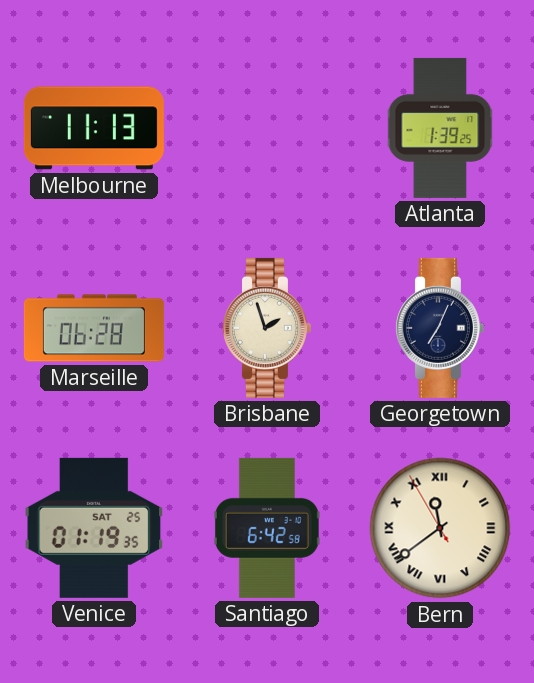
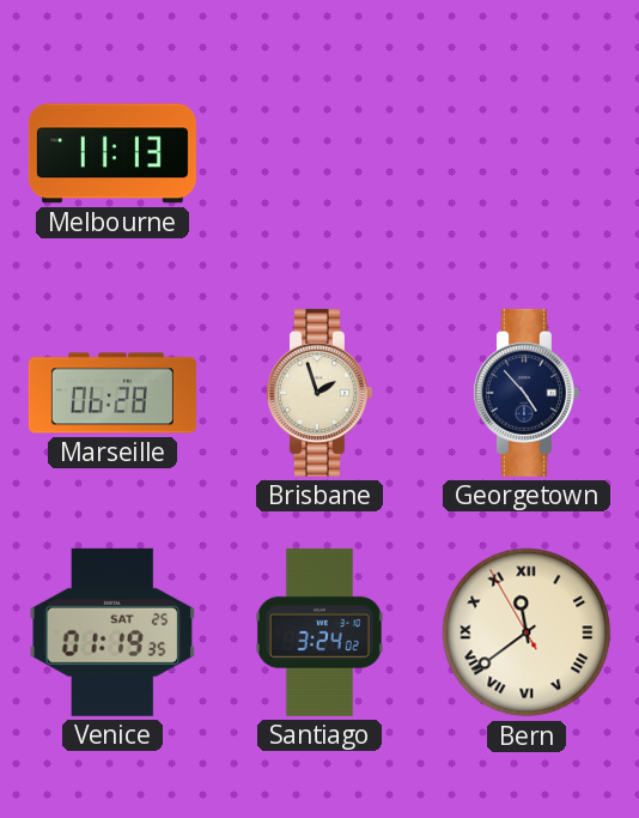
Atlanta: 1:39 -> none (440, 128)
Georgetown: 7:04 -> 4:53 (525, 393)
Santiago: 6:42 -> 3:24 (319, 632)
